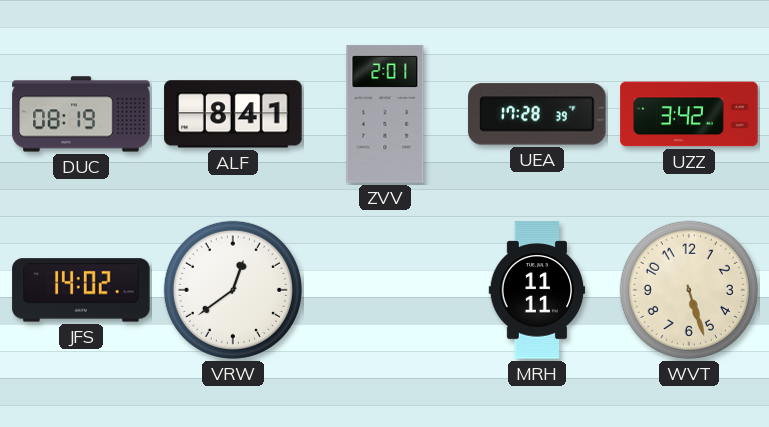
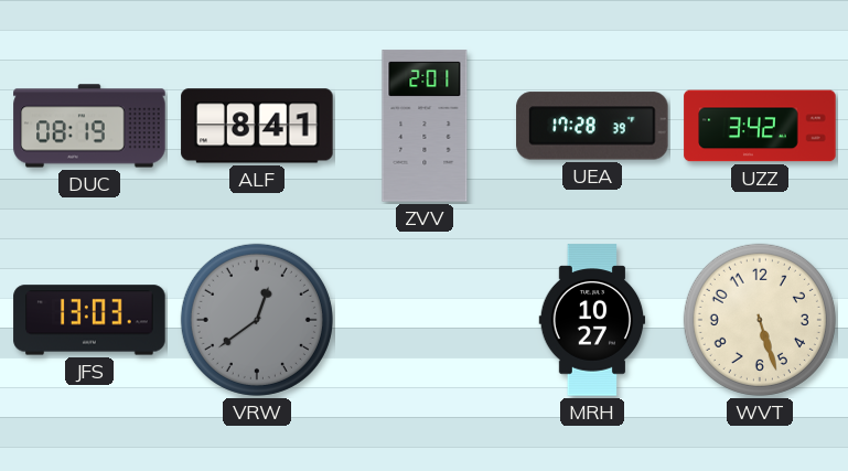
JFS: 14:02 -> 13:03 (89, 320)
VRW dial: white -> grey (257, 320)
MRH: 11:11 -> 10:27 (592, 320)
